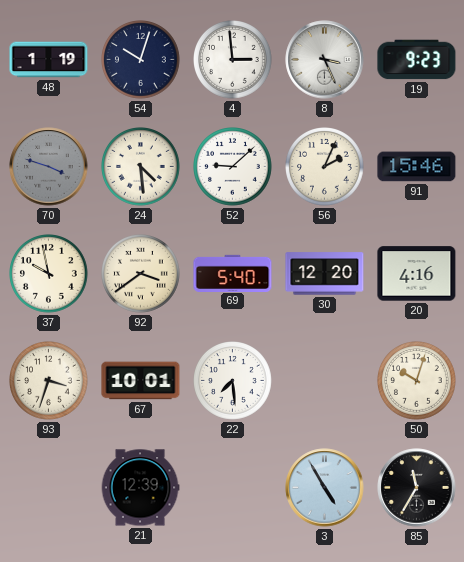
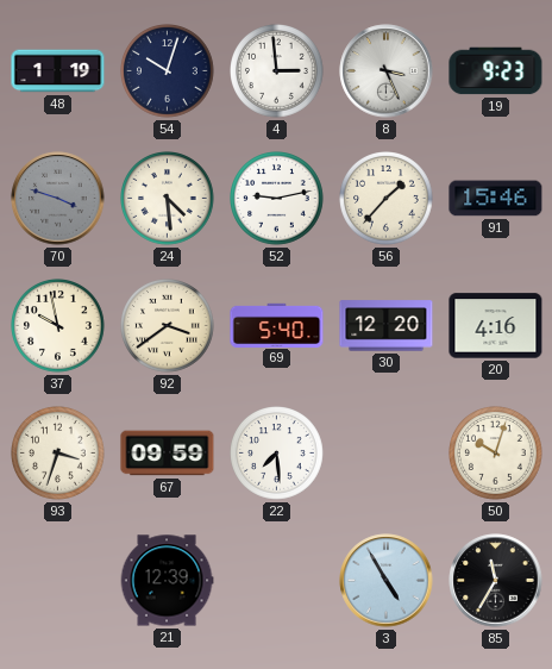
52: 9:08 -> 9:13 (277, 199)
56: 2:04 -> 1:37 (387, 199)
67: 10:01 -> 09:59 (168, 454)
